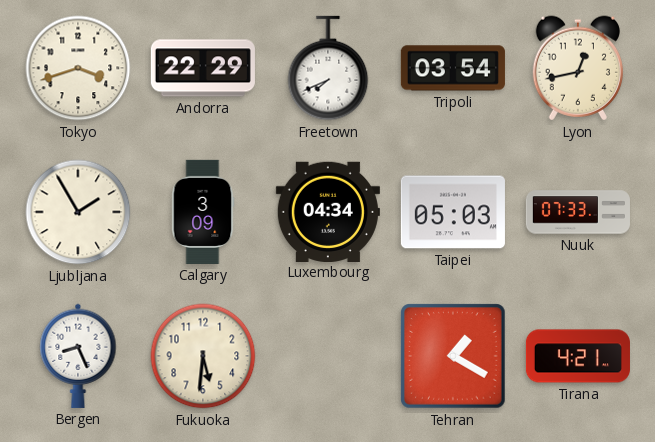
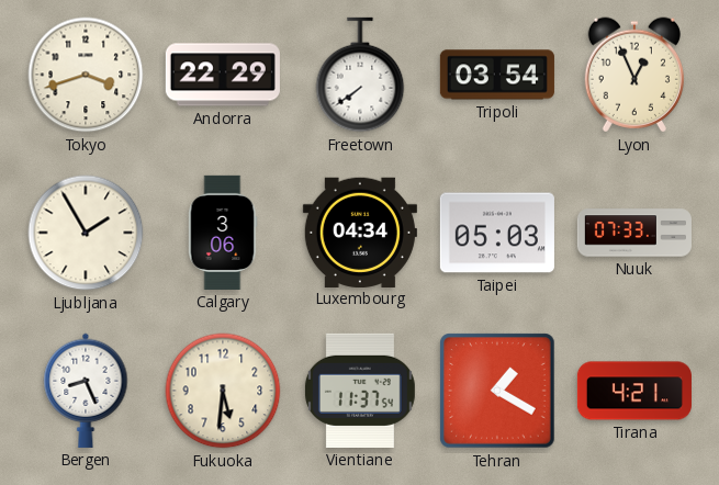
Freetown: 7:41 -> 7:39 (360, 75)
Lyon: 12:43 -> 12:56 (634, 75)
Calgary: 3:09 -> 3:06 (223, 233)
Vientiane: none -> 11:37 (360, 391)
